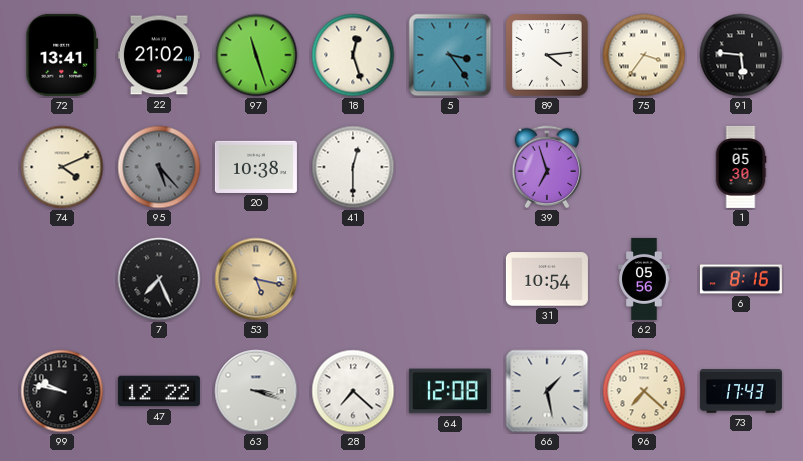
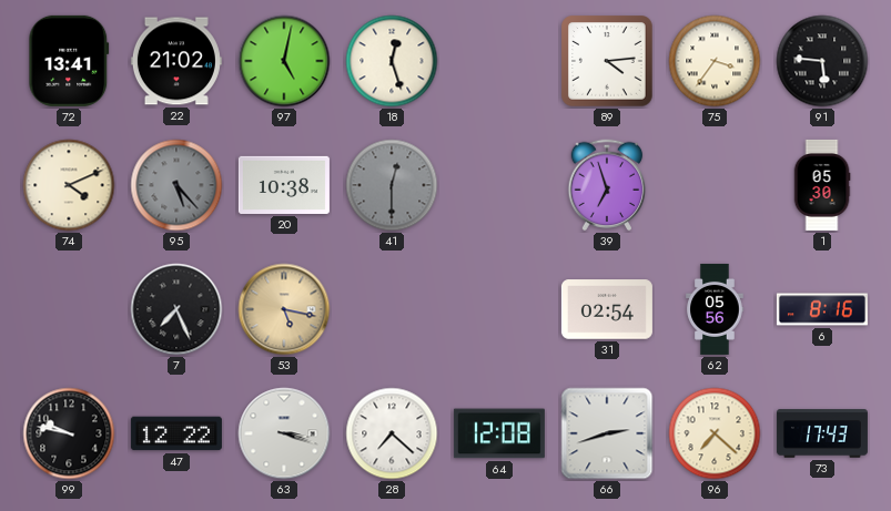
97: 11:27 -> 5:02 (284, 61)
5: 3:24 -> none (450, 55)
41 dial: white -> grey (392, 185)
31: 10:54 -> 02:54 (607, 309)
66: 1:28 -> 2:42 (607, 433)
